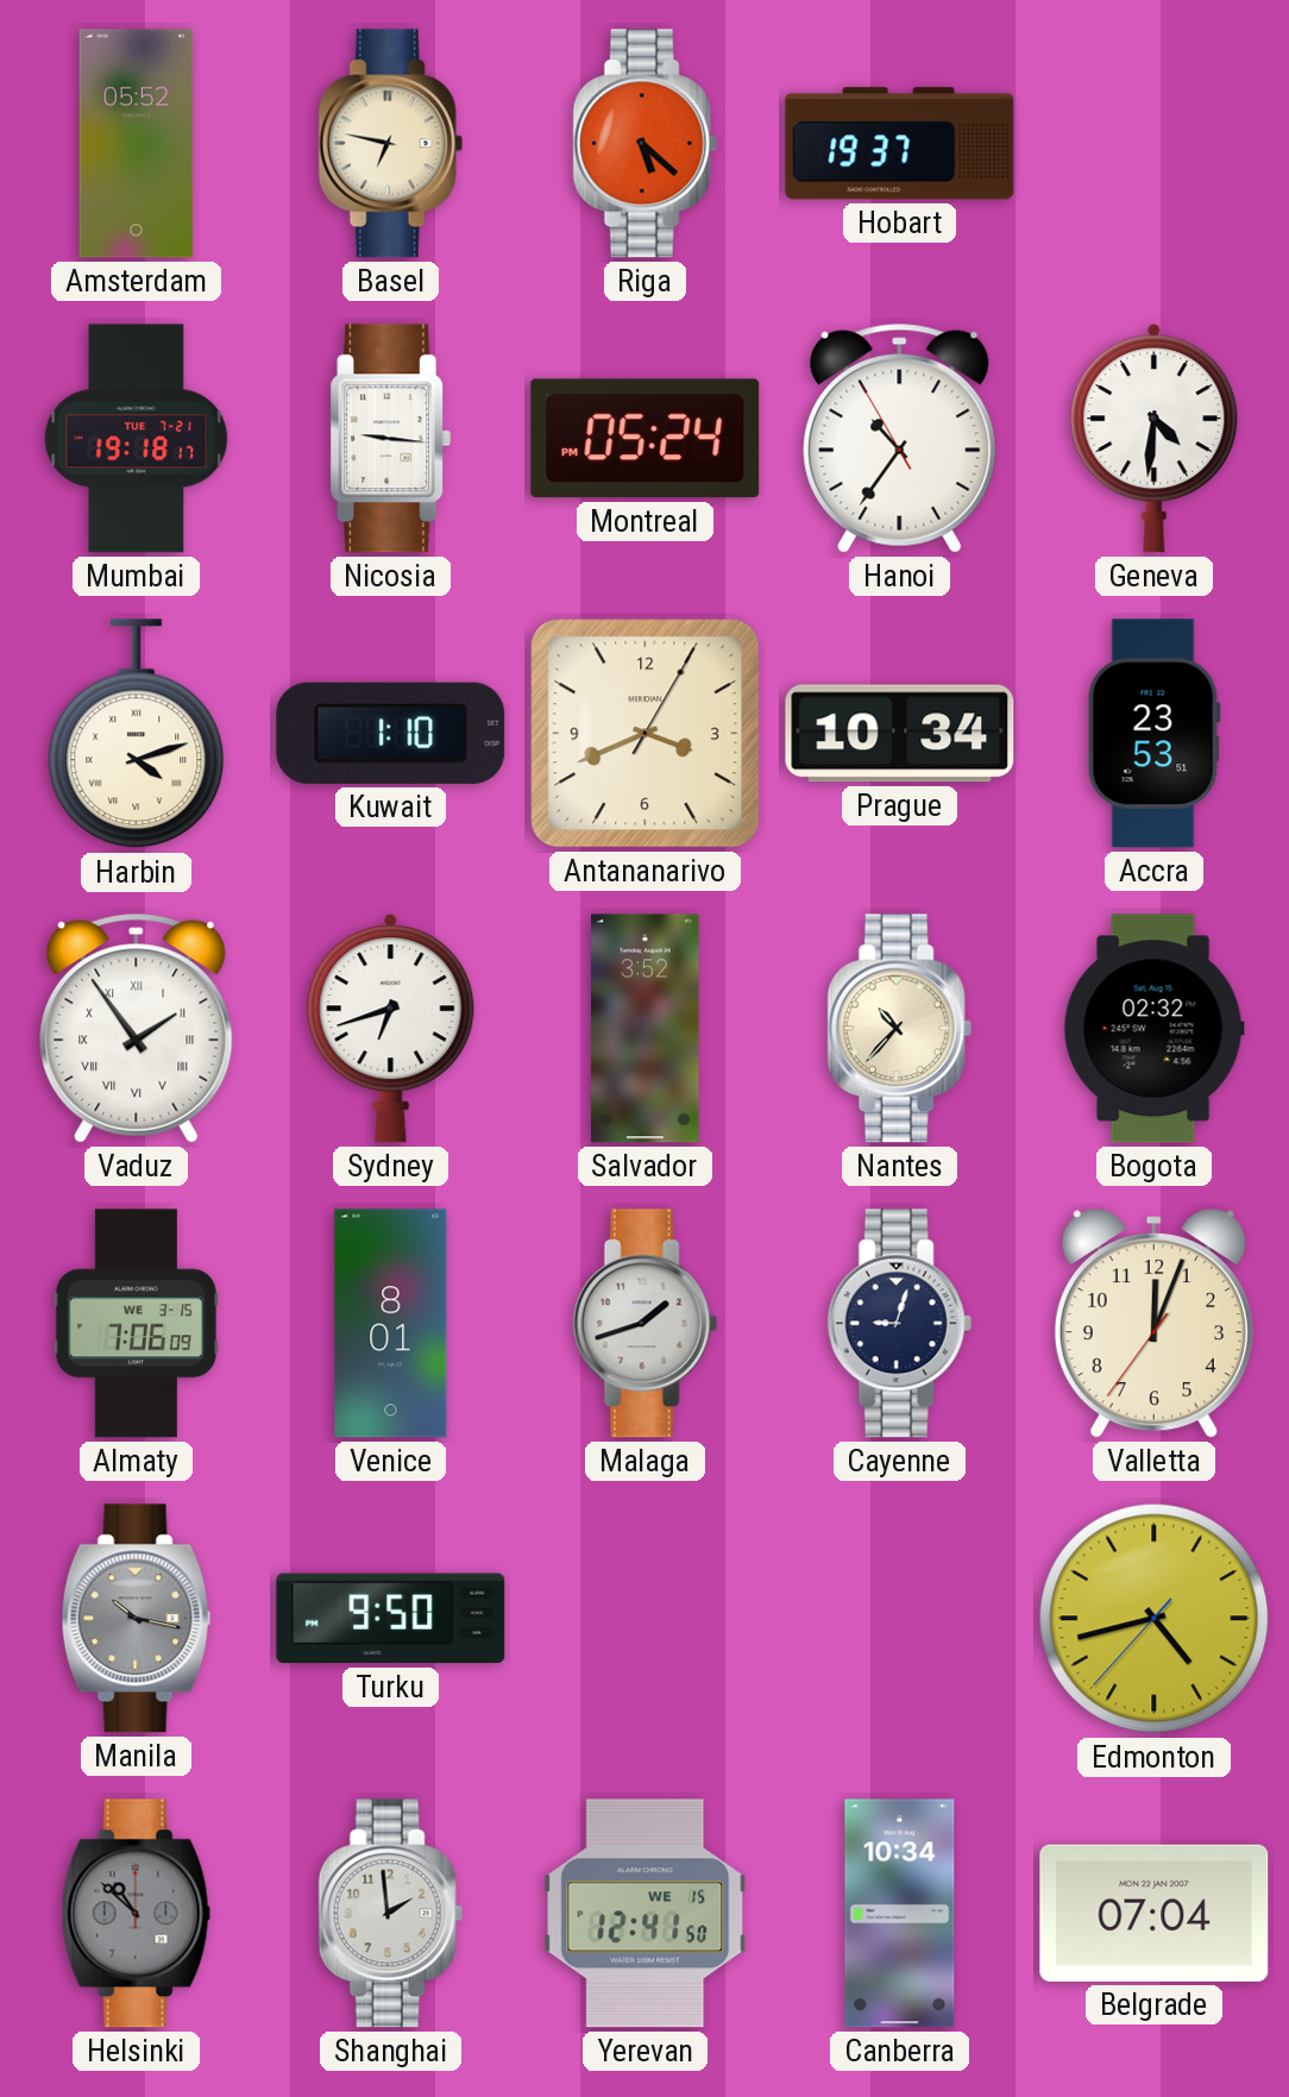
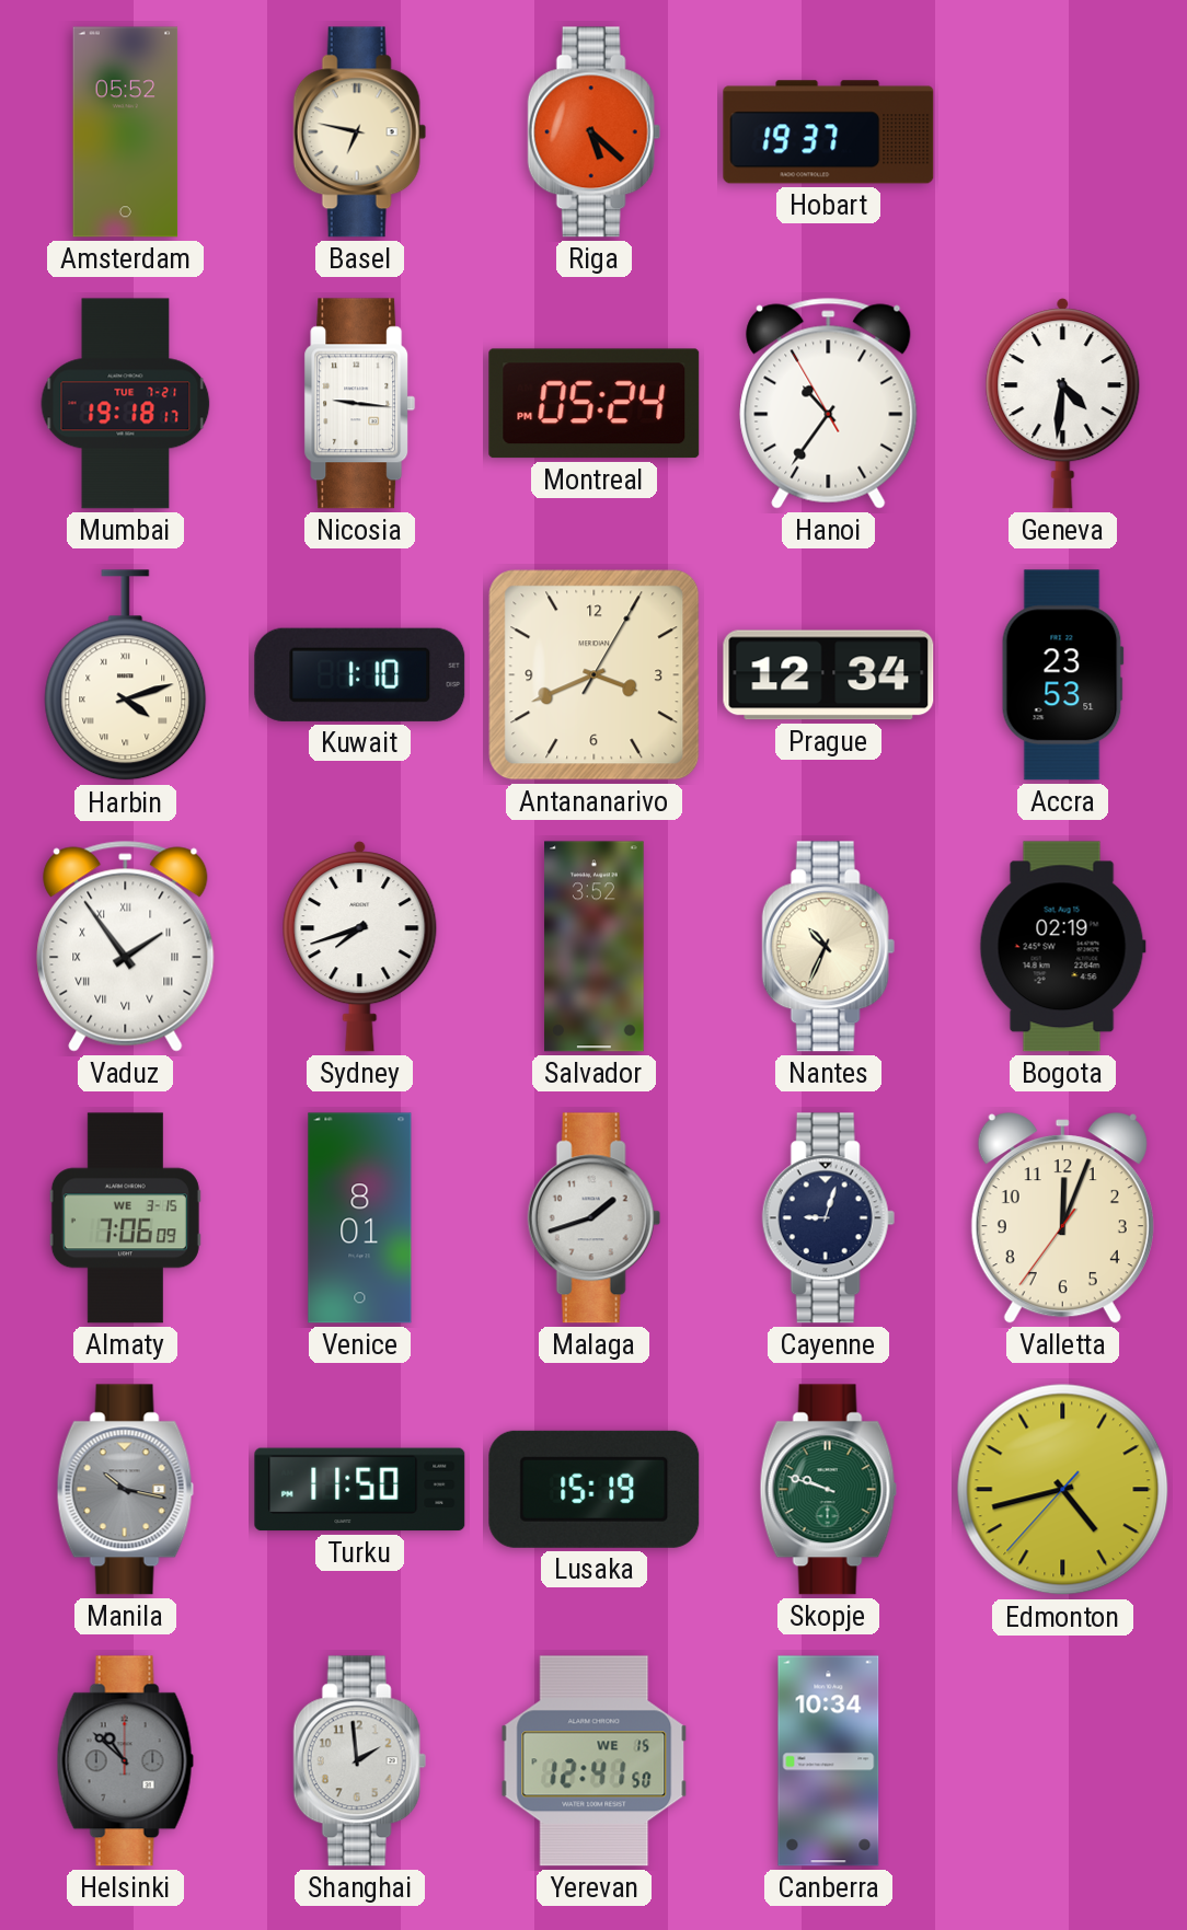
Prague: 10:34 -> 12:34 (829, 675)
Sydney: 6:42 -> 7:42 (360, 947)
Nantes: 10:37 -> 10:34 (828, 947)
Bogota: 02:32 -> 02:19 (1062, 947)
Turku: 9:50 -> 11:50 (360, 1490)
Lusaka: none -> 15:19 (595, 1489)
Skopje: none -> 9:48 (828, 1490)
Belgrade: 07:04 -> none (1155, 1913)
